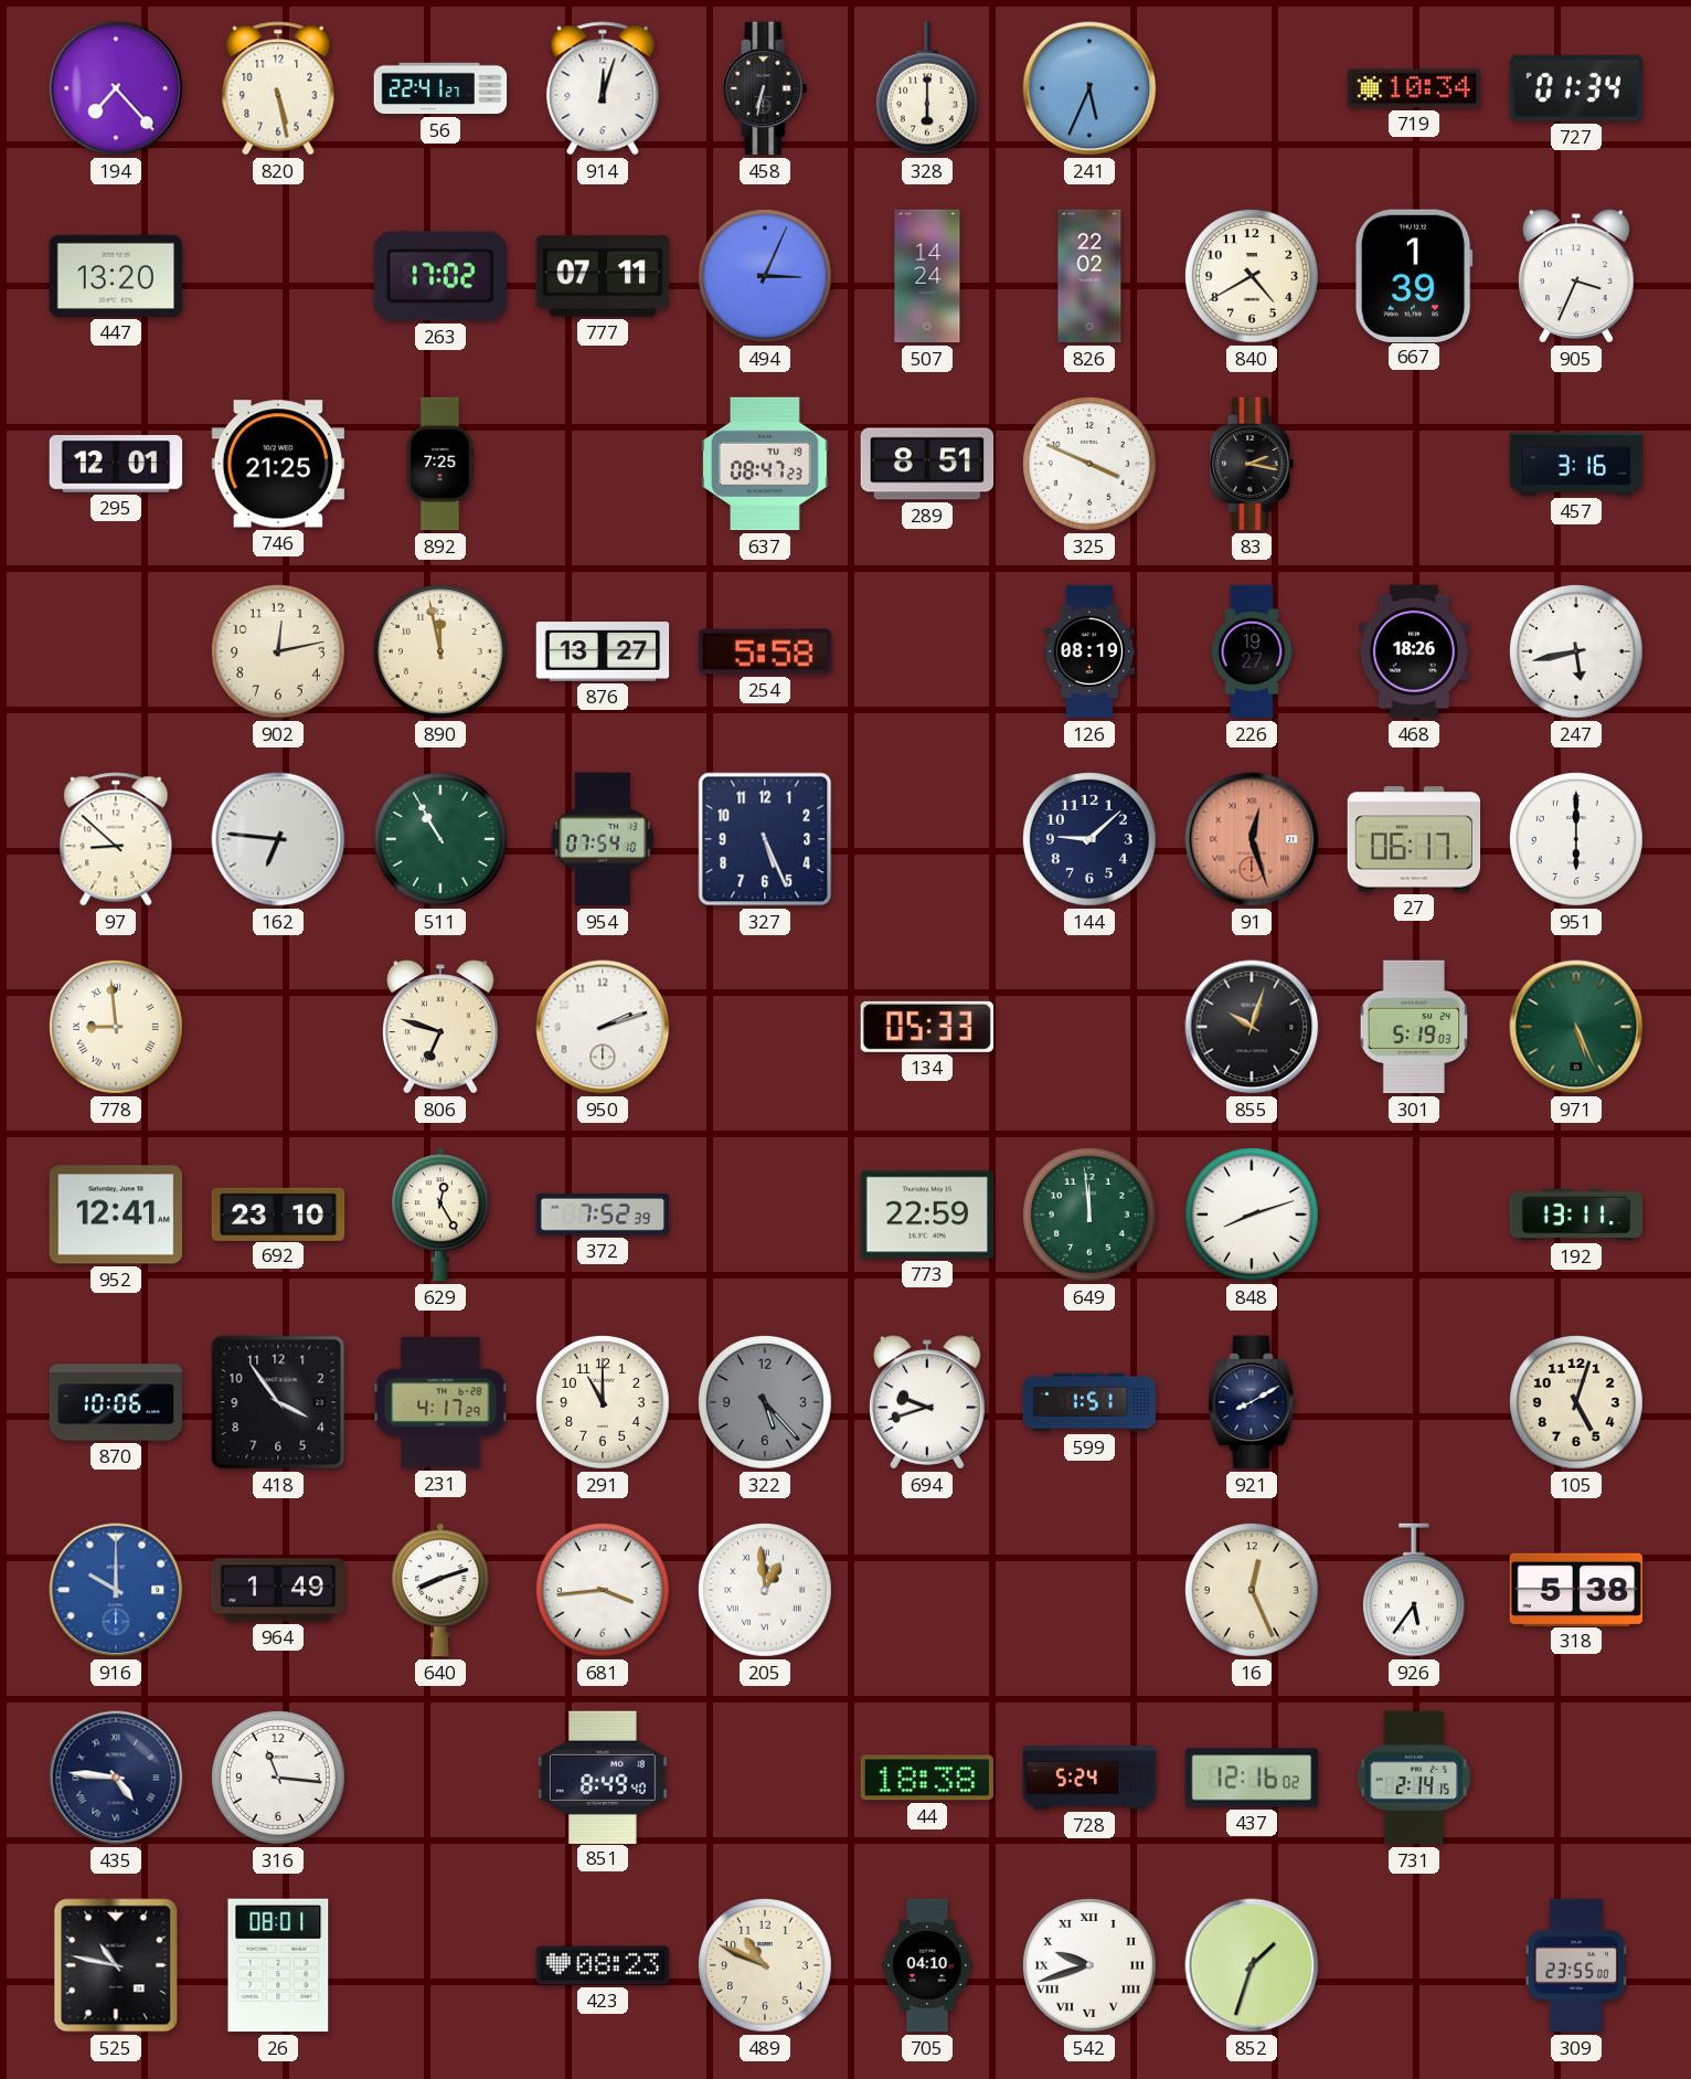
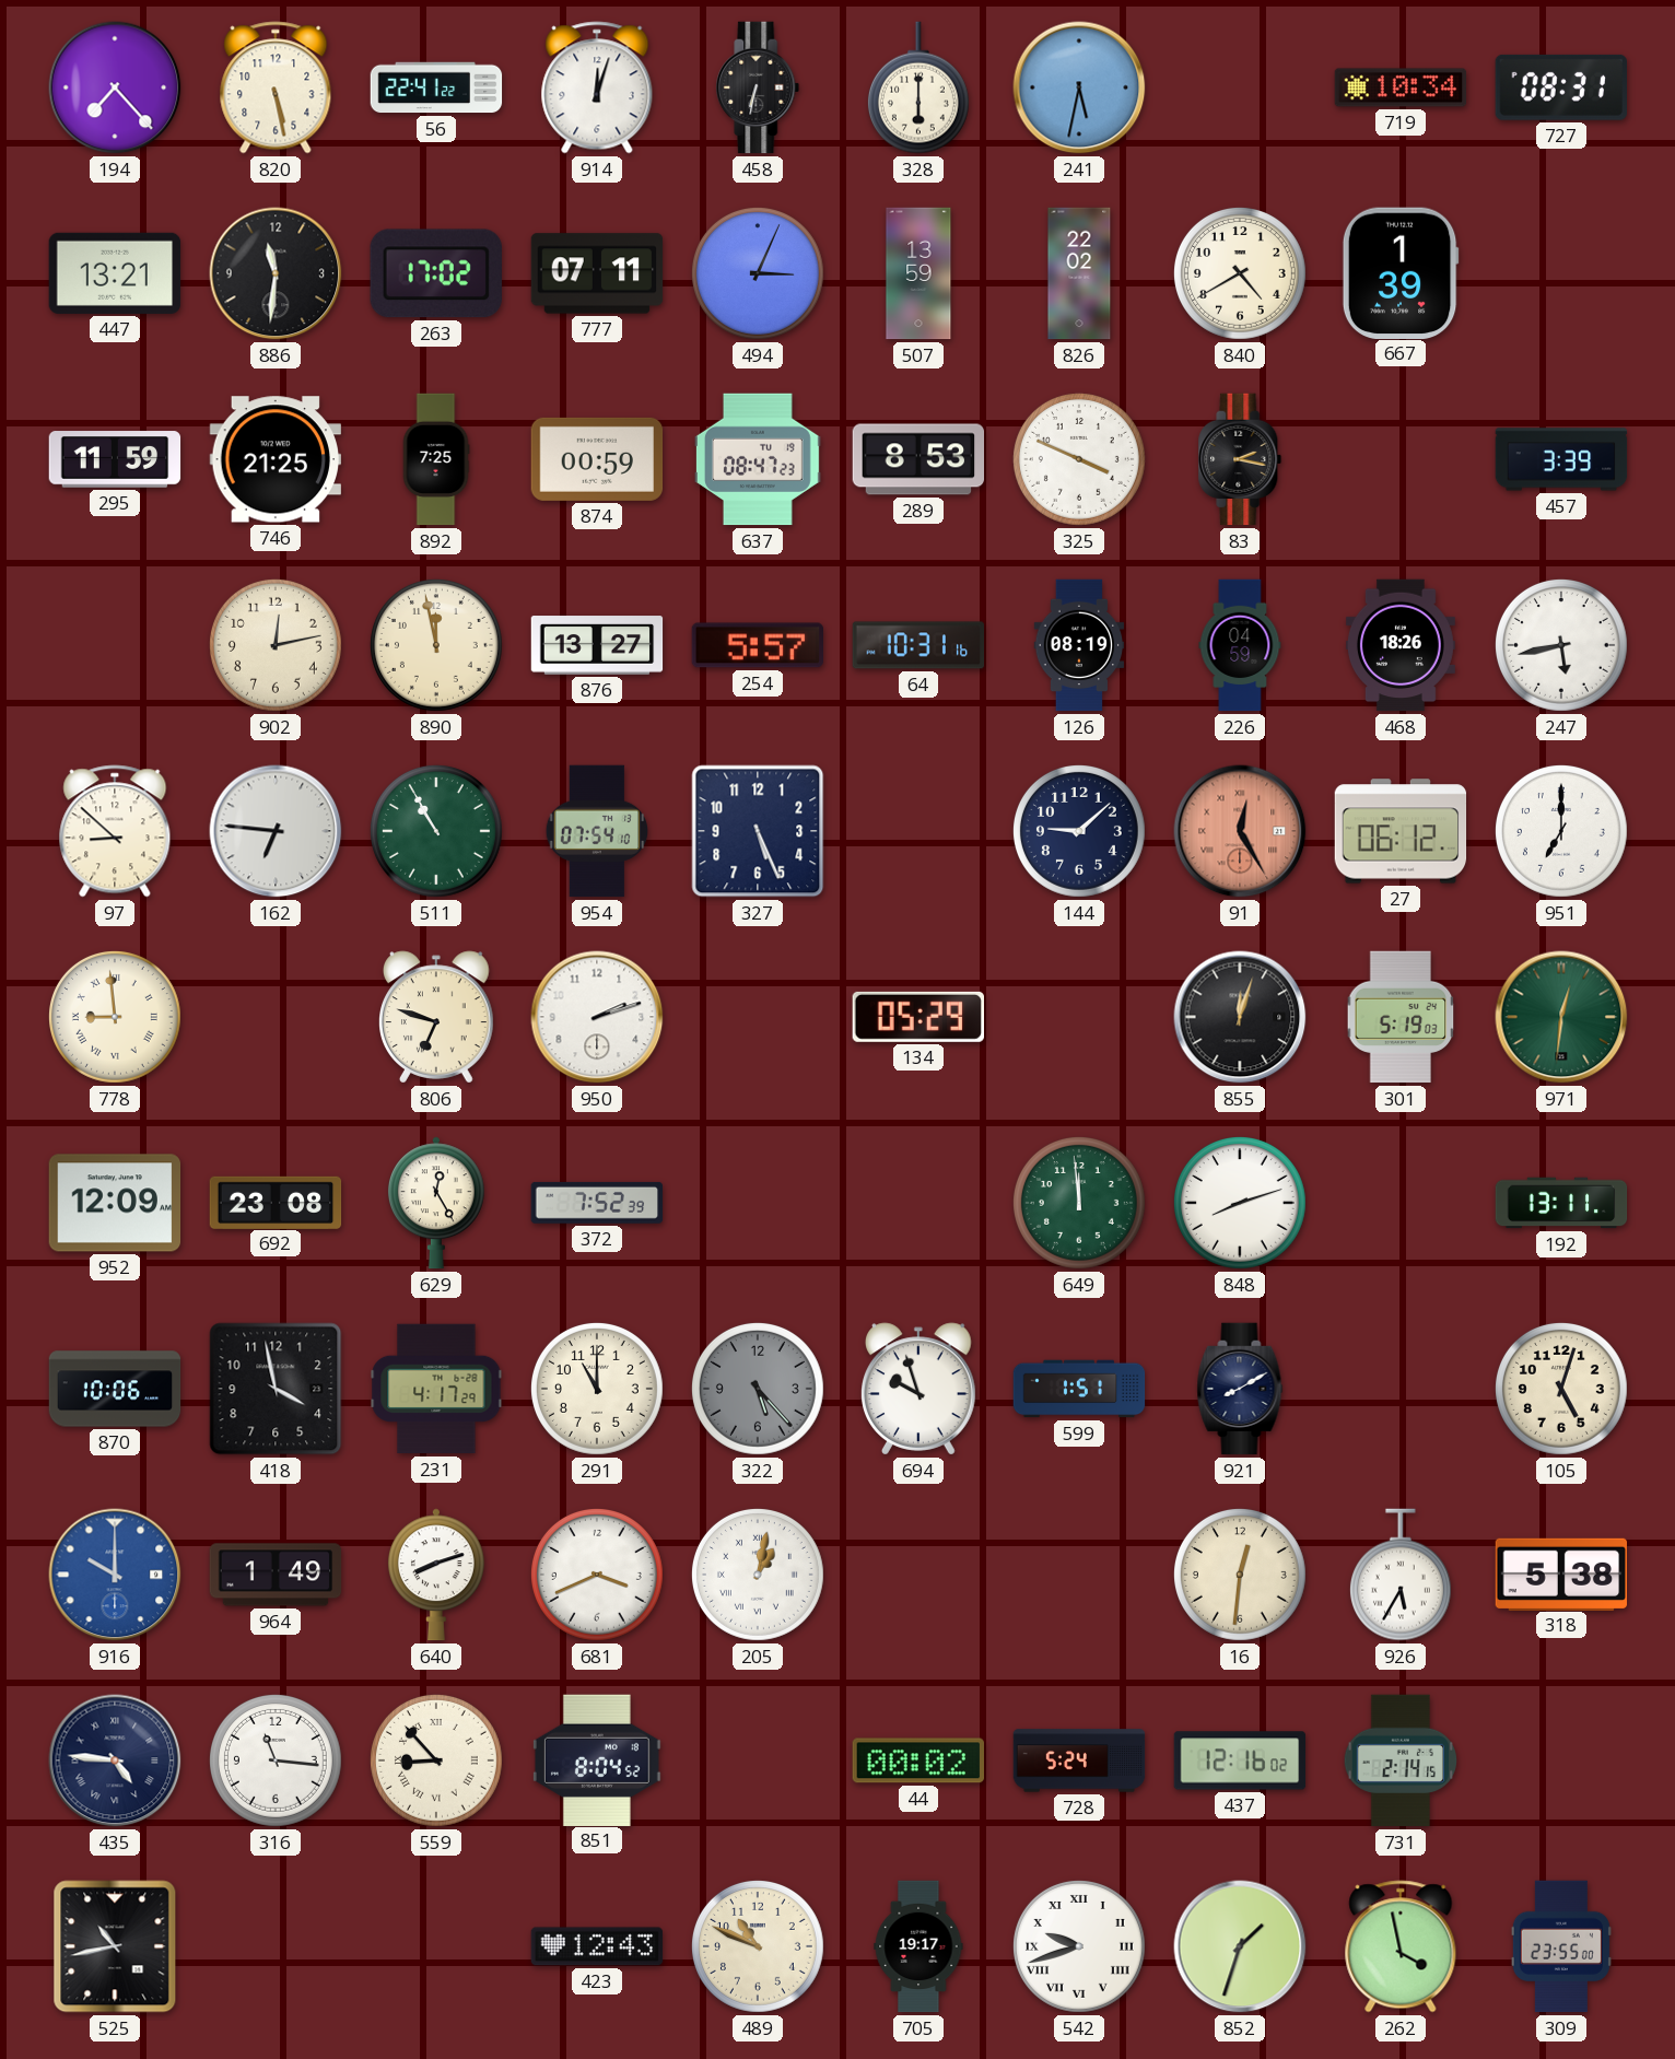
56: 22:41:27 -> 22:41:22 (436, 87)
241: 5:34 -> 5:32 (1079, 87)
727: 01:34 -> 08:31 (1560, 87)
447: 13:20 -> 13:21 (115, 273)
886: none -> 11:31 (276, 273)
507: 14:24 -> 13:59 (918, 273)
905: 3:34 -> none (1577, 276)
295: 12:01 -> 11:59 (115, 459)
874: none -> 00:59 (597, 459)
289: 8:51 -> 8:53 (918, 459)
457: 3:16 -> 3:39 (1561, 459)
254: 5:58 -> 5:57 (757, 645)
64: none -> 10:31 (918, 645)
226: 19:27 -> 04:59 (1240, 645)
91: 12:27 -> 12:25 (1240, 831)
27: 06:17 -> 06:12 (1401, 831)
951: 6:00 -> 7:00 (1561, 831)
134: 05:33 -> 05:29 (917, 1017)
855: 10:03 -> 12:03 (1240, 1017)
971: 5:26 -> 12:31 (1561, 1017)
952: 12:41 -> 12:09 (115, 1203)
692: 23:10 -> 23:08 (276, 1202)
773: 22:59 -> none (927, 1214)
418: 3:54 -> 3:58 (276, 1389)
694: 9:42 -> 9:57 (920, 1389)
681: 3:44 -> 3:41 (597, 1575)
205: 12:59 -> 1:02 (758, 1575)
16: 12:26 -> 12:31 (1240, 1575)
926: 5:36 -> 5:35 (1401, 1575)
559: none -> 8:53 (436, 1760)
851: 8:49 -> 8:04 (597, 1759)
44: 18:38 -> 00:02 (917, 1760)
525: 10:47 -> 10:43 (115, 1946)
26: 08:01 -> none (278, 1965)
423: 08:23 -> 12:43 (597, 1946)
705: 04:10 -> 19:17 (918, 1946)
262: none -> 3:58 (1401, 1946)
